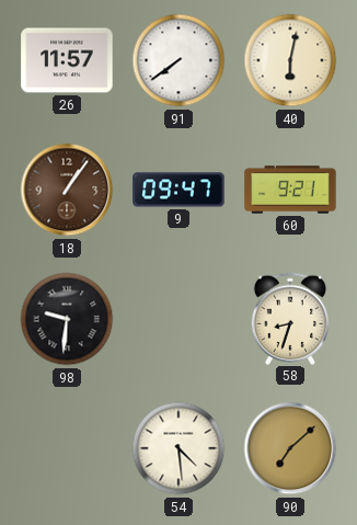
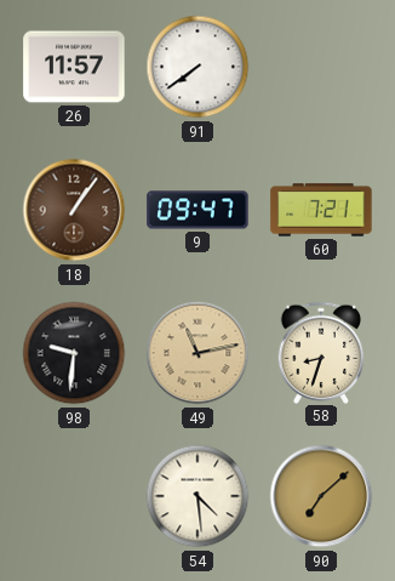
40: 6:02 -> none (290, 60)
60: 9:21 -> 7:21 (321, 210)
49: none -> 11:13 (198, 353)
